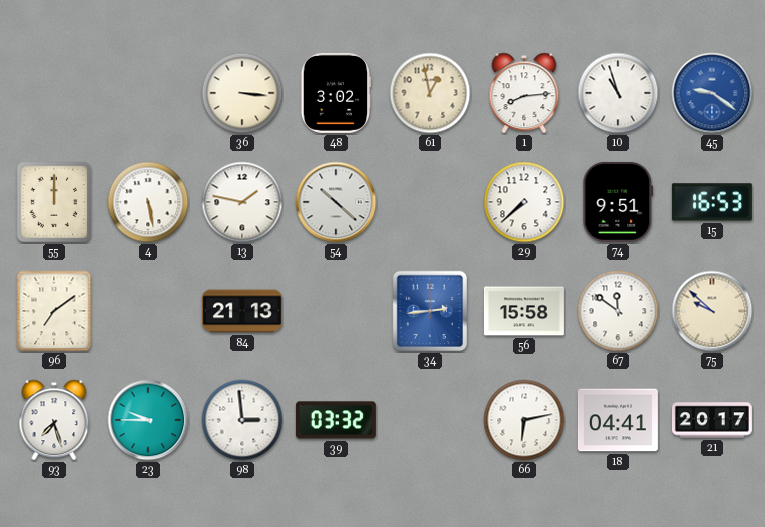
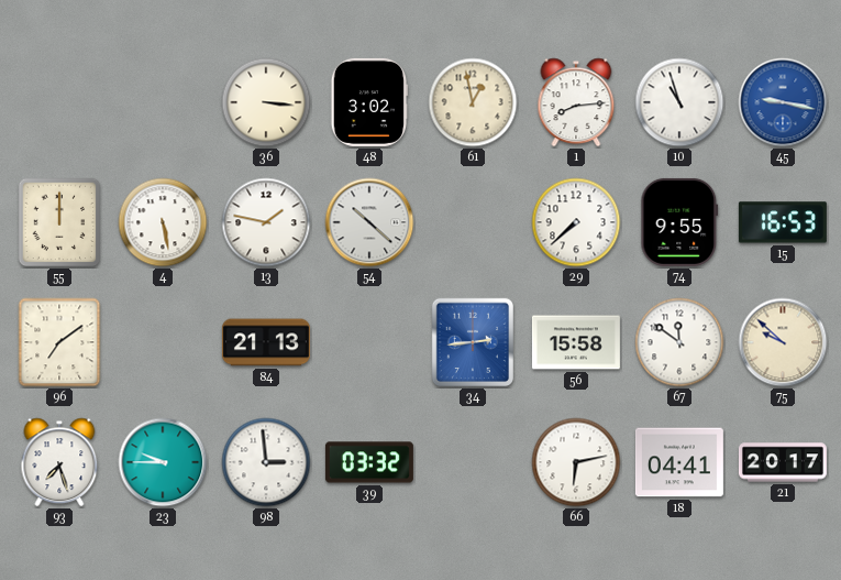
45: 9:21 -> 9:17 (783, 102)
74: 9:51 -> 9:55 (679, 222)
